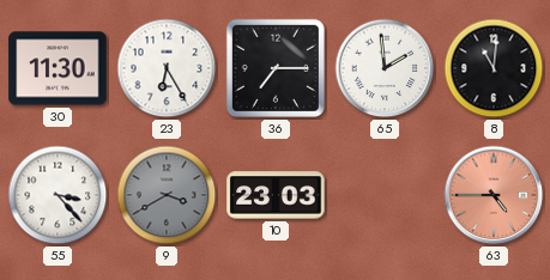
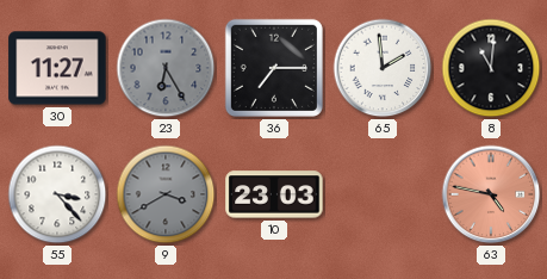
30: 11:30 -> 11:27 (57, 68)
23 dial: white -> grey (166, 68)
63: 4:45 -> 4:47 (491, 194)
